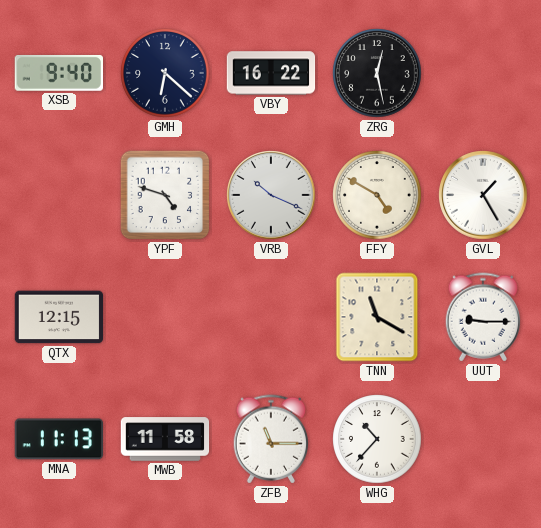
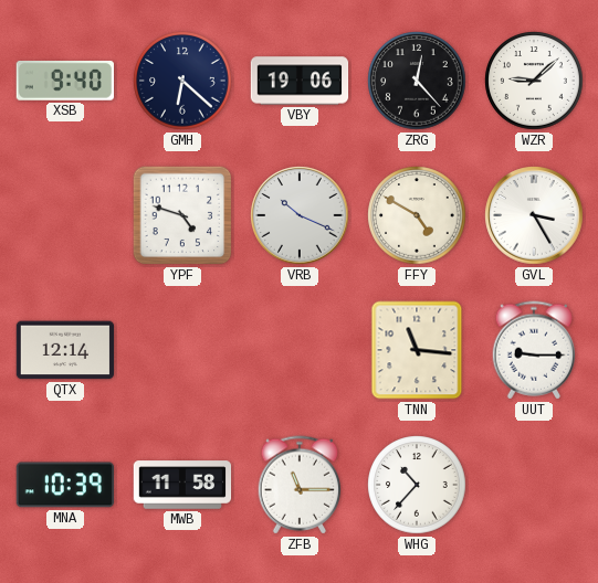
VBY: 16:22 -> 19:06 (300, 81)
ZRG: 12:28 -> 12:23 (417, 81)
WZR: none -> 9:08 (534, 81)
GVL: 1:25 -> 3:25 (534, 215)
QTX: 12:15 -> 12:14 (65, 350)
TNN: 11:20 -> 11:16 (417, 350)
MNA: 11:13 -> 10:39 (64, 485)
